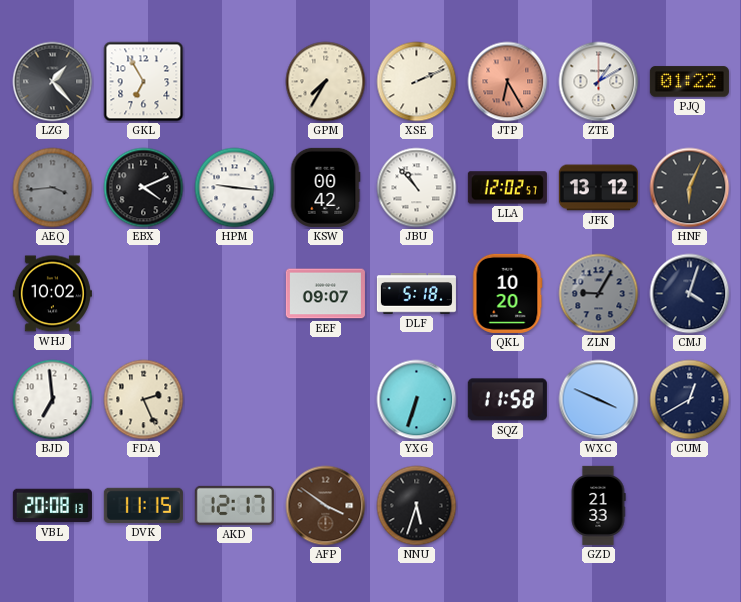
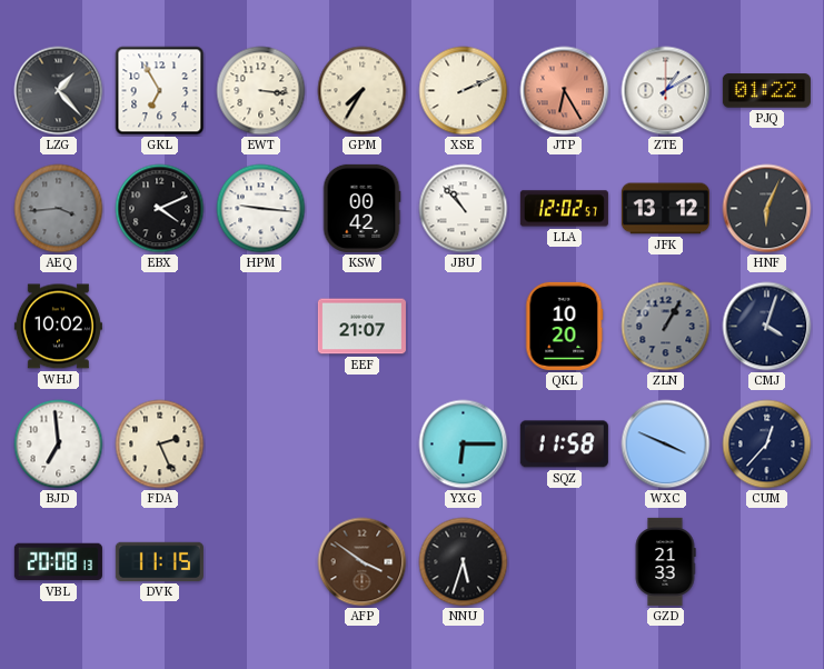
EWT: none -> 3:16 (261, 91)
EEF: 09:07 -> 21:07 (361, 327)
DLF: 5:18 -> none (416, 294)
ZLN: 9:05 -> 1:05 (666, 327)
YXG: 6:33 -> 6:15 (464, 445)
CUM: 12:40 -> 12:37 (767, 445)
AKD: 12:17 -> none (234, 505)
